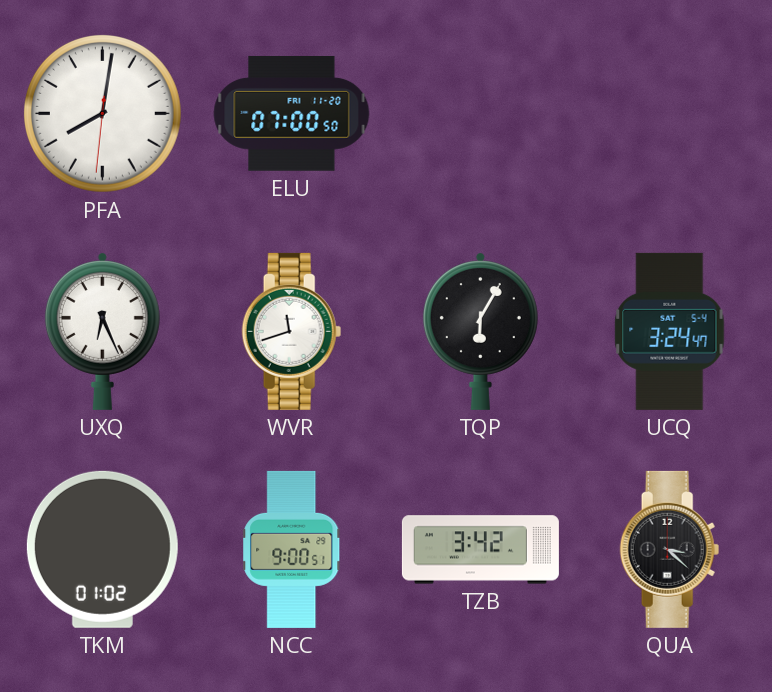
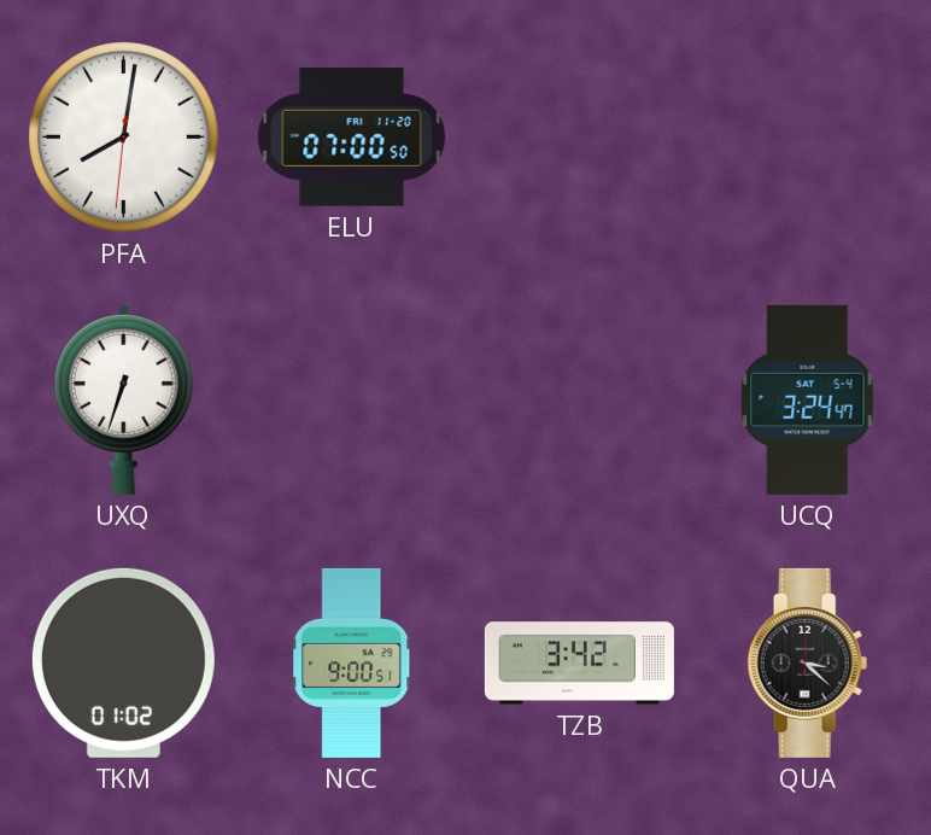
UXQ: 6:26 -> 6:33 (123, 401)
WVR: 11:42 -> none (292, 331)
TQP: 6:05 -> none (480, 332)
